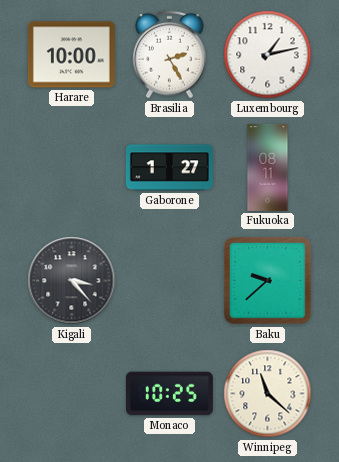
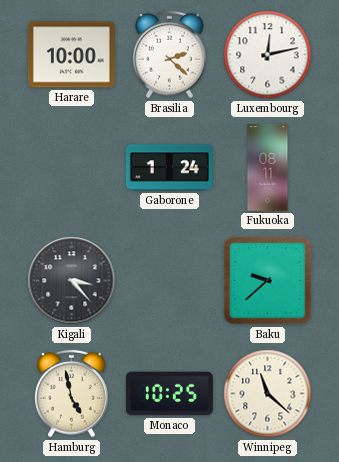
Brasilia: 2:25 -> 2:22 (170, 55)
Luxembourg: 1:13 -> 12:13 (268, 55)
Gaborone: 1:27 -> 1:24 (169, 168)
Hamburg: none -> 4:58 (72, 394)
